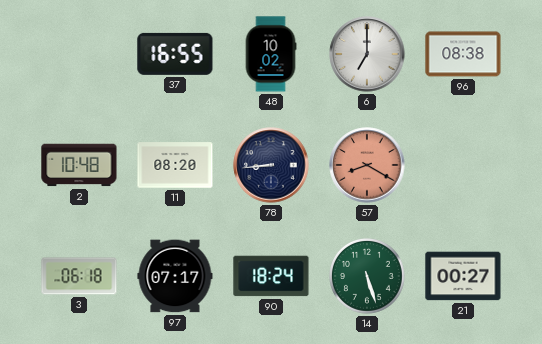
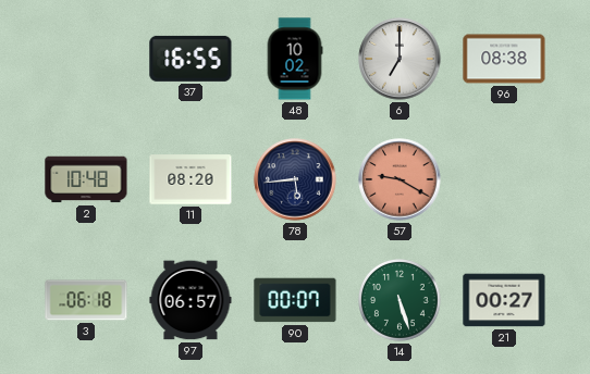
78: 8:44 -> 5:44 (295, 179)
57: 8:20 -> 9:20 (400, 179)
97: 07:17 -> 06:57 (190, 300)
90: 18:24 -> 00:07 (295, 300)
